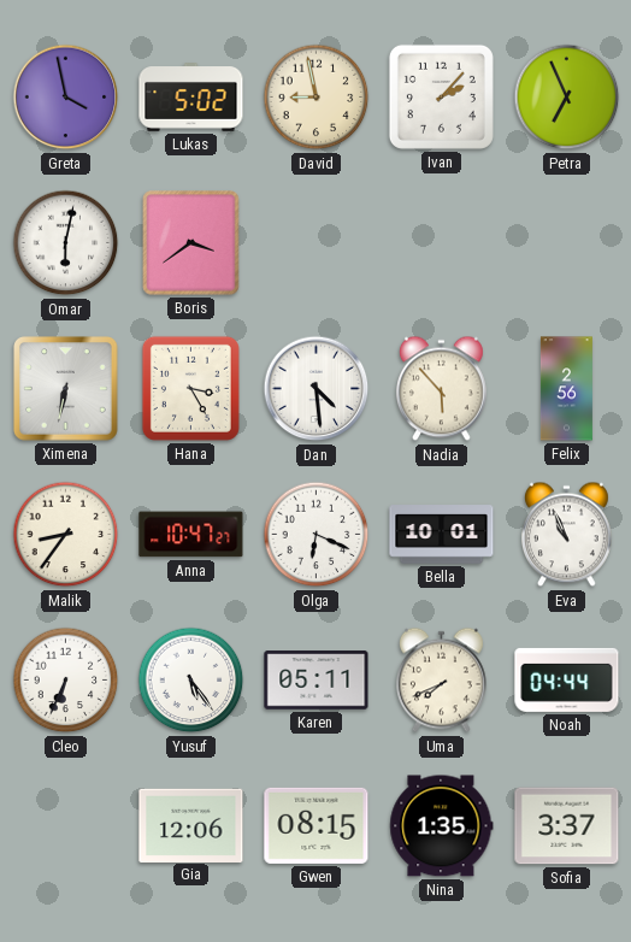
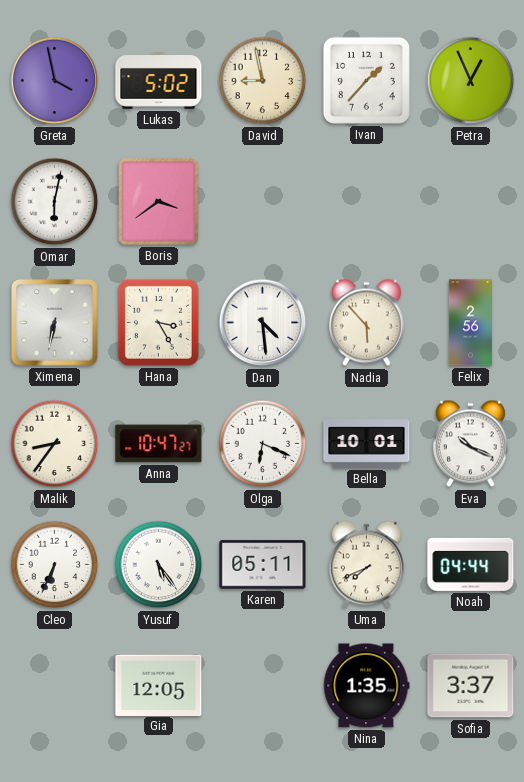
Ivan: 2:07 -> 1:37 (366, 80)
Petra: 6:56 -> 12:56 (471, 81)
Eva: 10:56 -> 10:19 (470, 444)
Gia: 12:06 -> 12:05 (159, 685)
Gwen: 08:15 -> none (317, 825)
